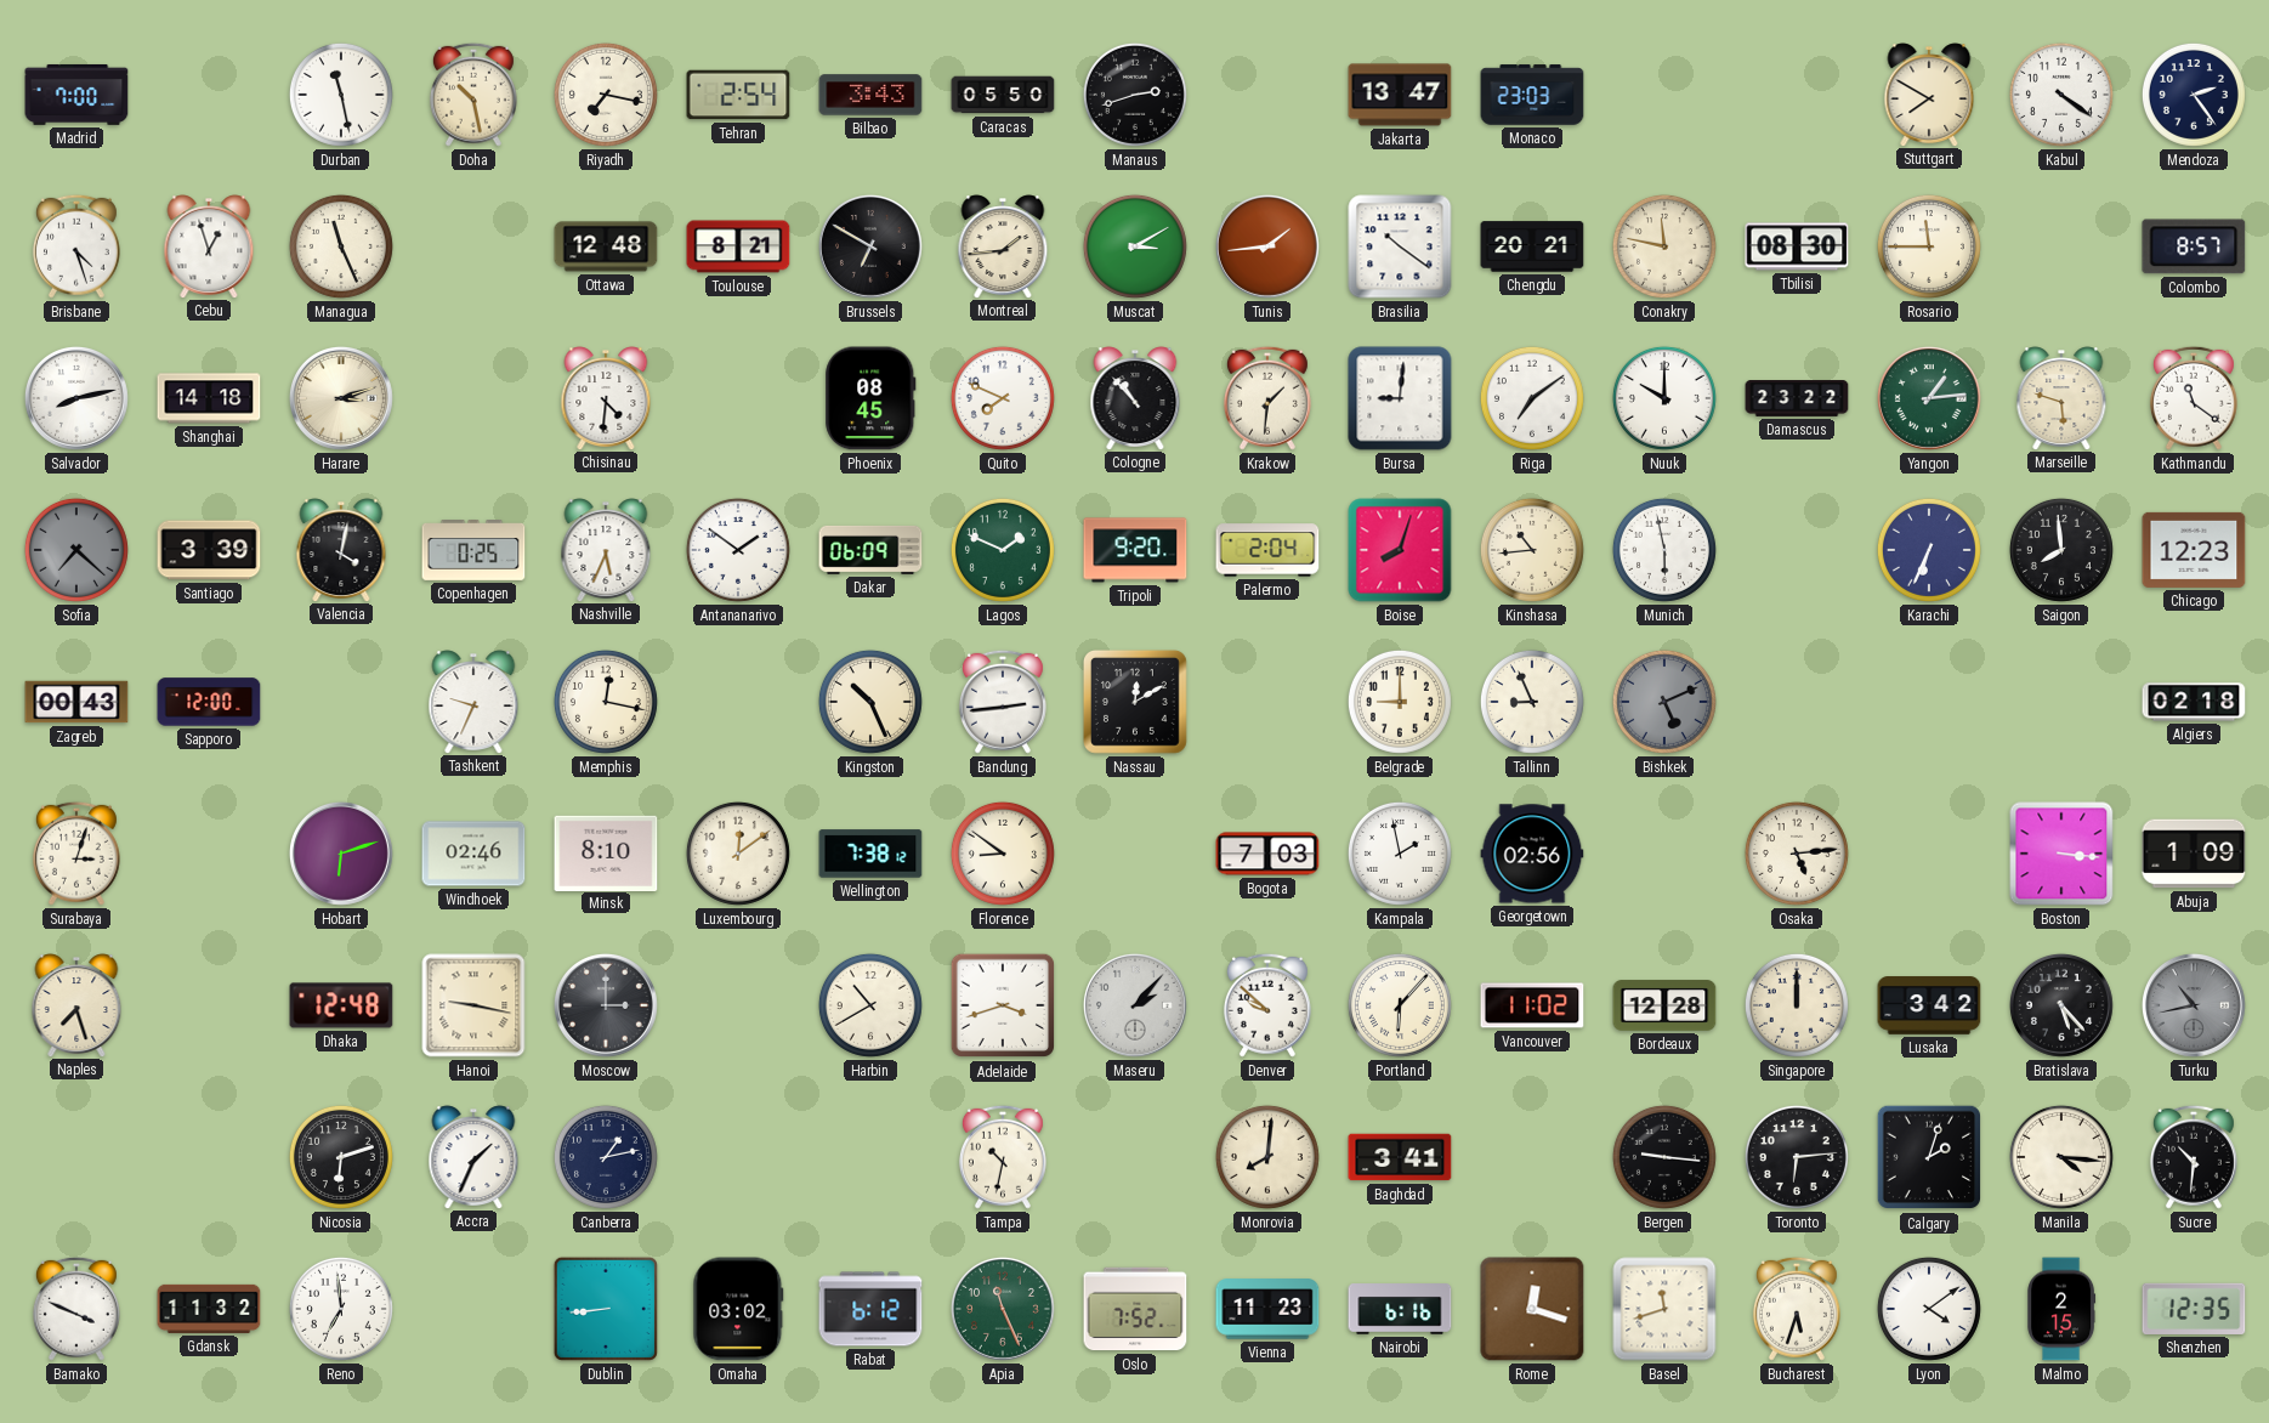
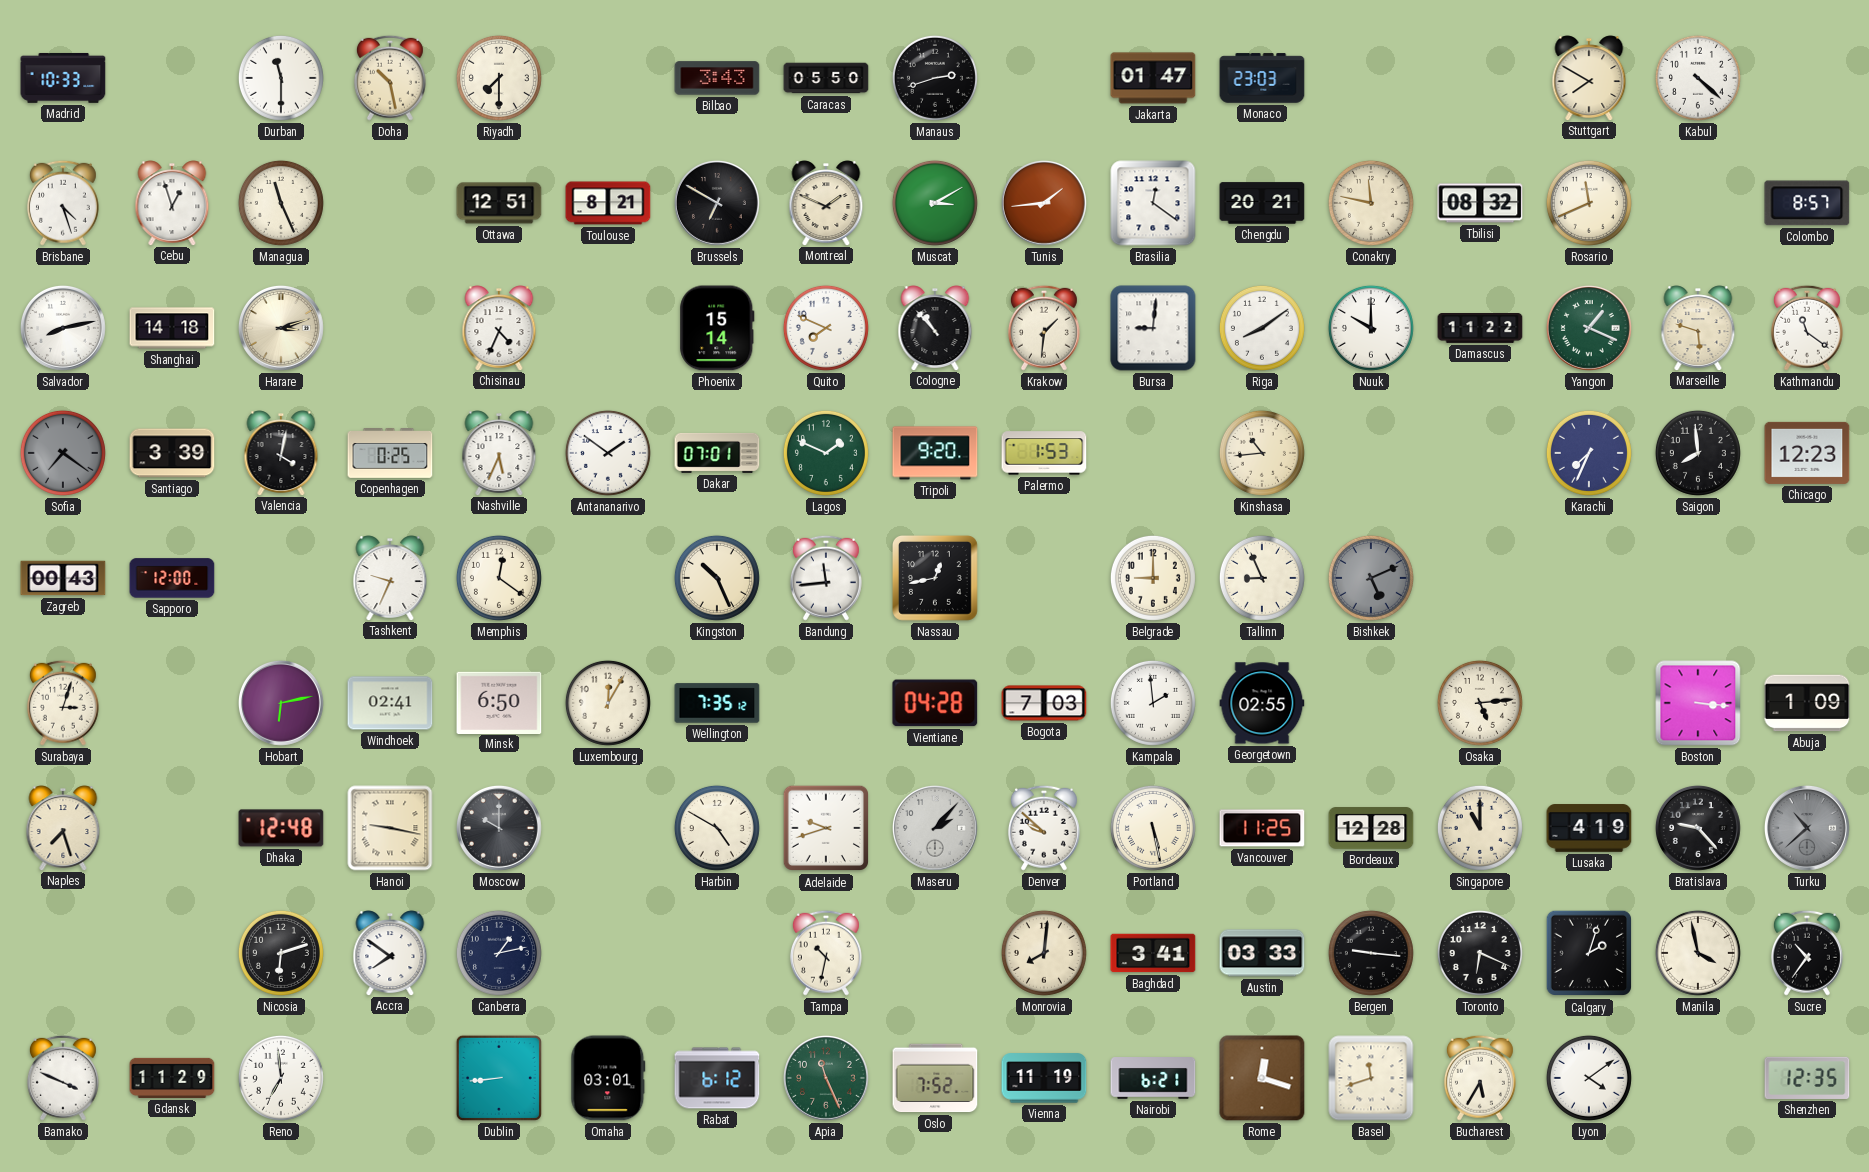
Madrid: 7:00 -> 10:33 (63, 78)
Durban: 11:28 -> 11:30 (281, 78)
Riyadh: 7:17 -> 7:30 (499, 78)
Tehran: 2:54 -> none (738, 95)
Jakarta: 13:47 -> 01:47 (1153, 78)
Kabul: 4:21 -> 4:22 (1698, 78)
Mendoza: 2:24 -> none (2194, 95)
Ottawa: 12:48 -> 12:51 (499, 203)
Montreal: 1:44 -> 1:49 (826, 203)
Brasilia: 10:21 -> 12:21 (1153, 203)
Tbilisi: 08:30 -> 08:32 (1480, 203)
Rosario: 11:45 -> 11:41 (1589, 203)
Chisinau: 4:31 -> 4:34 (499, 328)
Phoenix: 08:45 -> 15:14 (717, 328)
Riga: 7:09 -> 8:09 (1262, 328)
Damascus: 23:22 -> 11:22 (1480, 329)
Yangon: 1:14 -> 1:19 (1589, 328)
Sofia: 7:22 -> 7:21 (63, 453)
Dakar: 06:09 -> 07:01 (717, 453)
Palermo: 2:04 -> 1:53 (1044, 453)
Boise: 8:03 -> none (1400, 550)
Munich: 5:58 -> none (1664, 550)
Karachi: 6:34 -> 7:34 (1589, 453)
Memphis: 12:17 -> 12:21 (499, 578)
Bandung: 2:44 -> 11:44 (826, 578)
Nassau: 12:10 -> 12:43 (936, 579)
Algiers: 02:18 -> none (2194, 702)
Hobart: 6:12 -> 6:13 (281, 703)
Windhoek: 02:46 -> 02:41 (390, 703)
Minsk: 8:10 -> 6:50 (499, 702)
Luxembourg: 12:09 -> 12:05 (608, 703)
Wellington: 7:38 -> 7:35 (717, 703)
Florence: 8:51 -> none (1003, 854)
Vientiane: none -> 04:28 (935, 703)
Kampala: 1:58 -> 1:59 (1153, 703)
Georgetown: 02:56 -> 02:55 (1262, 703)
Moscow: 3:00 -> 10:00 (499, 828)
Harbin: 10:40 -> 4:50 (717, 828)
Adelaide: 3:42 -> 9:42 (826, 828)
Portland: 6:07 -> 5:28 (1153, 828)
Vancouver: 11:02 -> 11:25 (1262, 828)
Singapore: 12:00 -> 11:00 (1480, 828)
Lusaka: 3:42 -> 4:19 (1589, 828)
Bratislava: 5:23 -> 9:23 (1698, 828)
Turku: 10:43 -> 10:38 (1807, 828)
Accra: 1:34 -> 7:51 (390, 953)
Austin: none -> 03:33 (1262, 953)
Toronto: 6:14 -> 6:19 (1480, 953)
Manila: 4:16 -> 3:58 (1698, 953)
Sucre: 10:31 -> 10:36 (1807, 953)
Gdansk: 11:32 -> 11:29 (172, 1078)
Omaha: 03:02 -> 03:01 (608, 1078)
Vienna: 11:23 -> 11:19 (1044, 1078)
Nairobi: 6:16 -> 6:21 (1153, 1078)
Bucharest: 5:33 -> 5:35 (1480, 1078)
Malmo: 2:15 -> none (2061, 1309)
